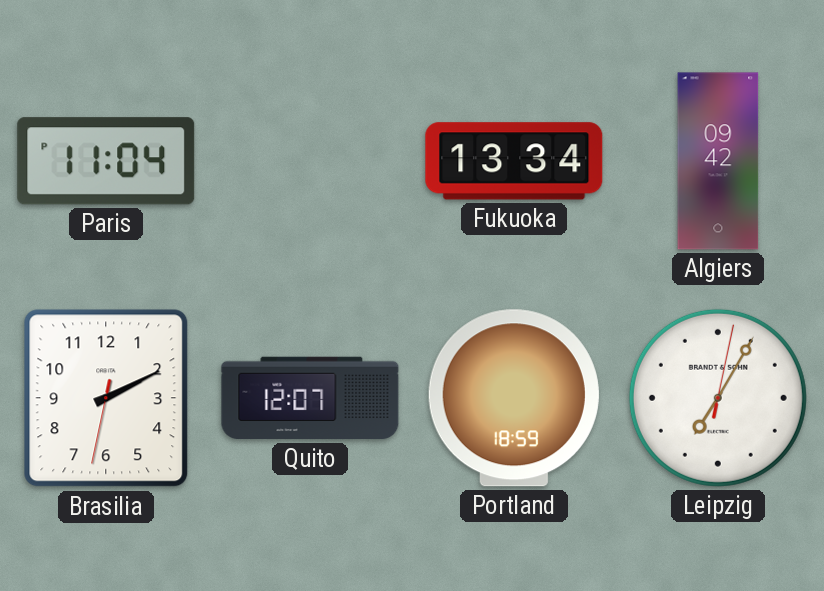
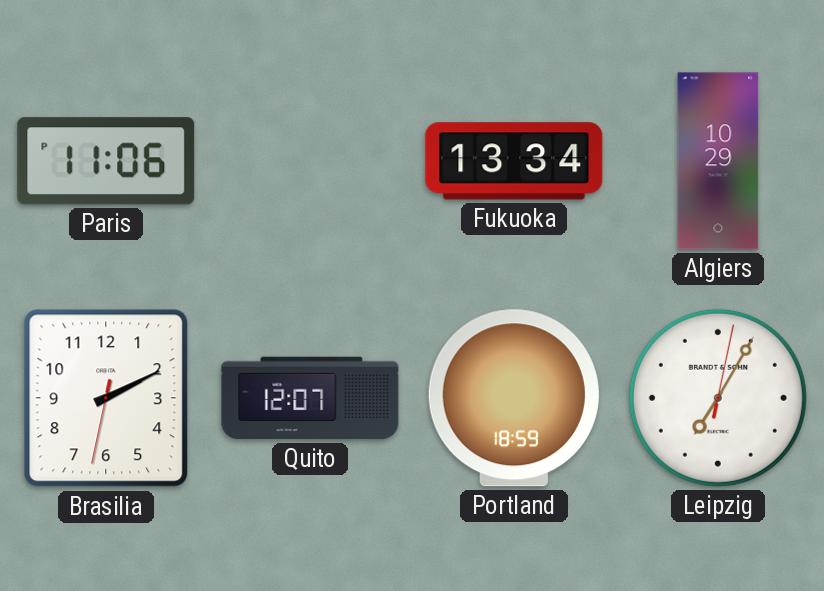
Paris: 11:04 -> 11:06 (106, 161)
Algiers: 09:42 -> 10:29 (718, 161)
